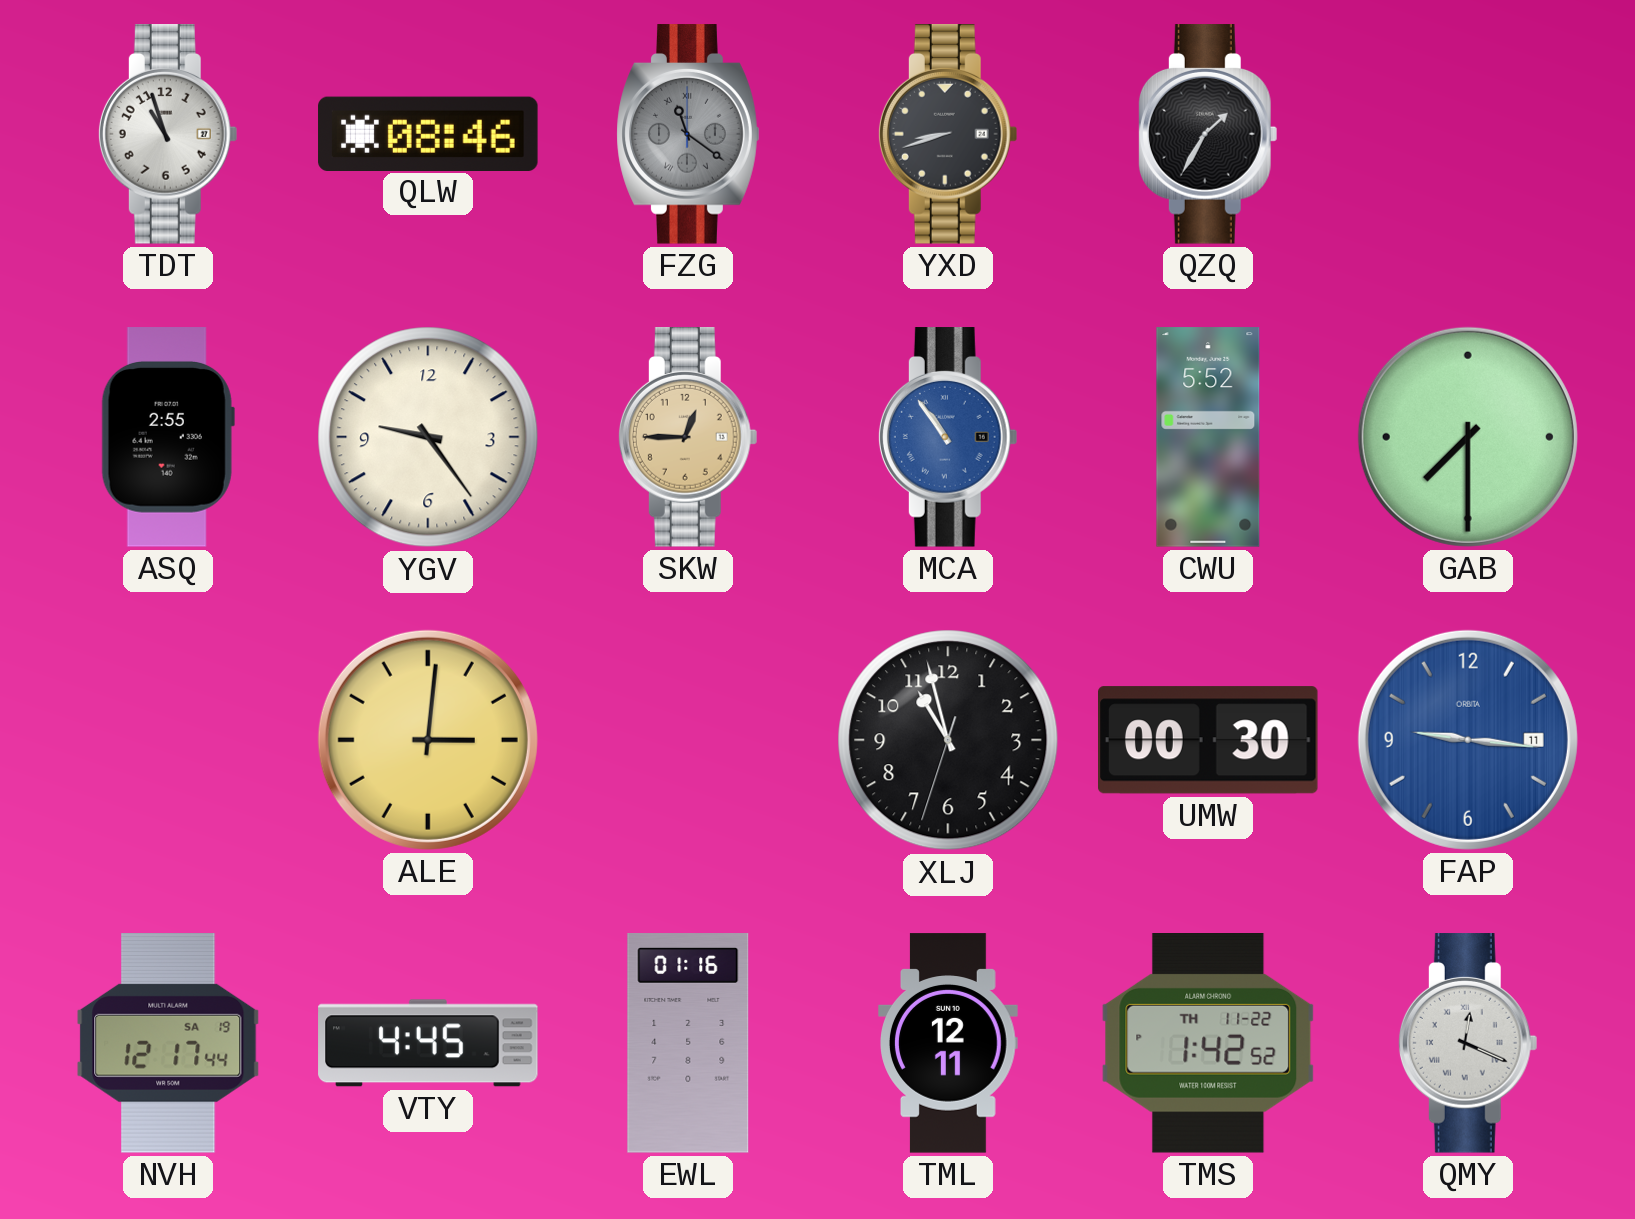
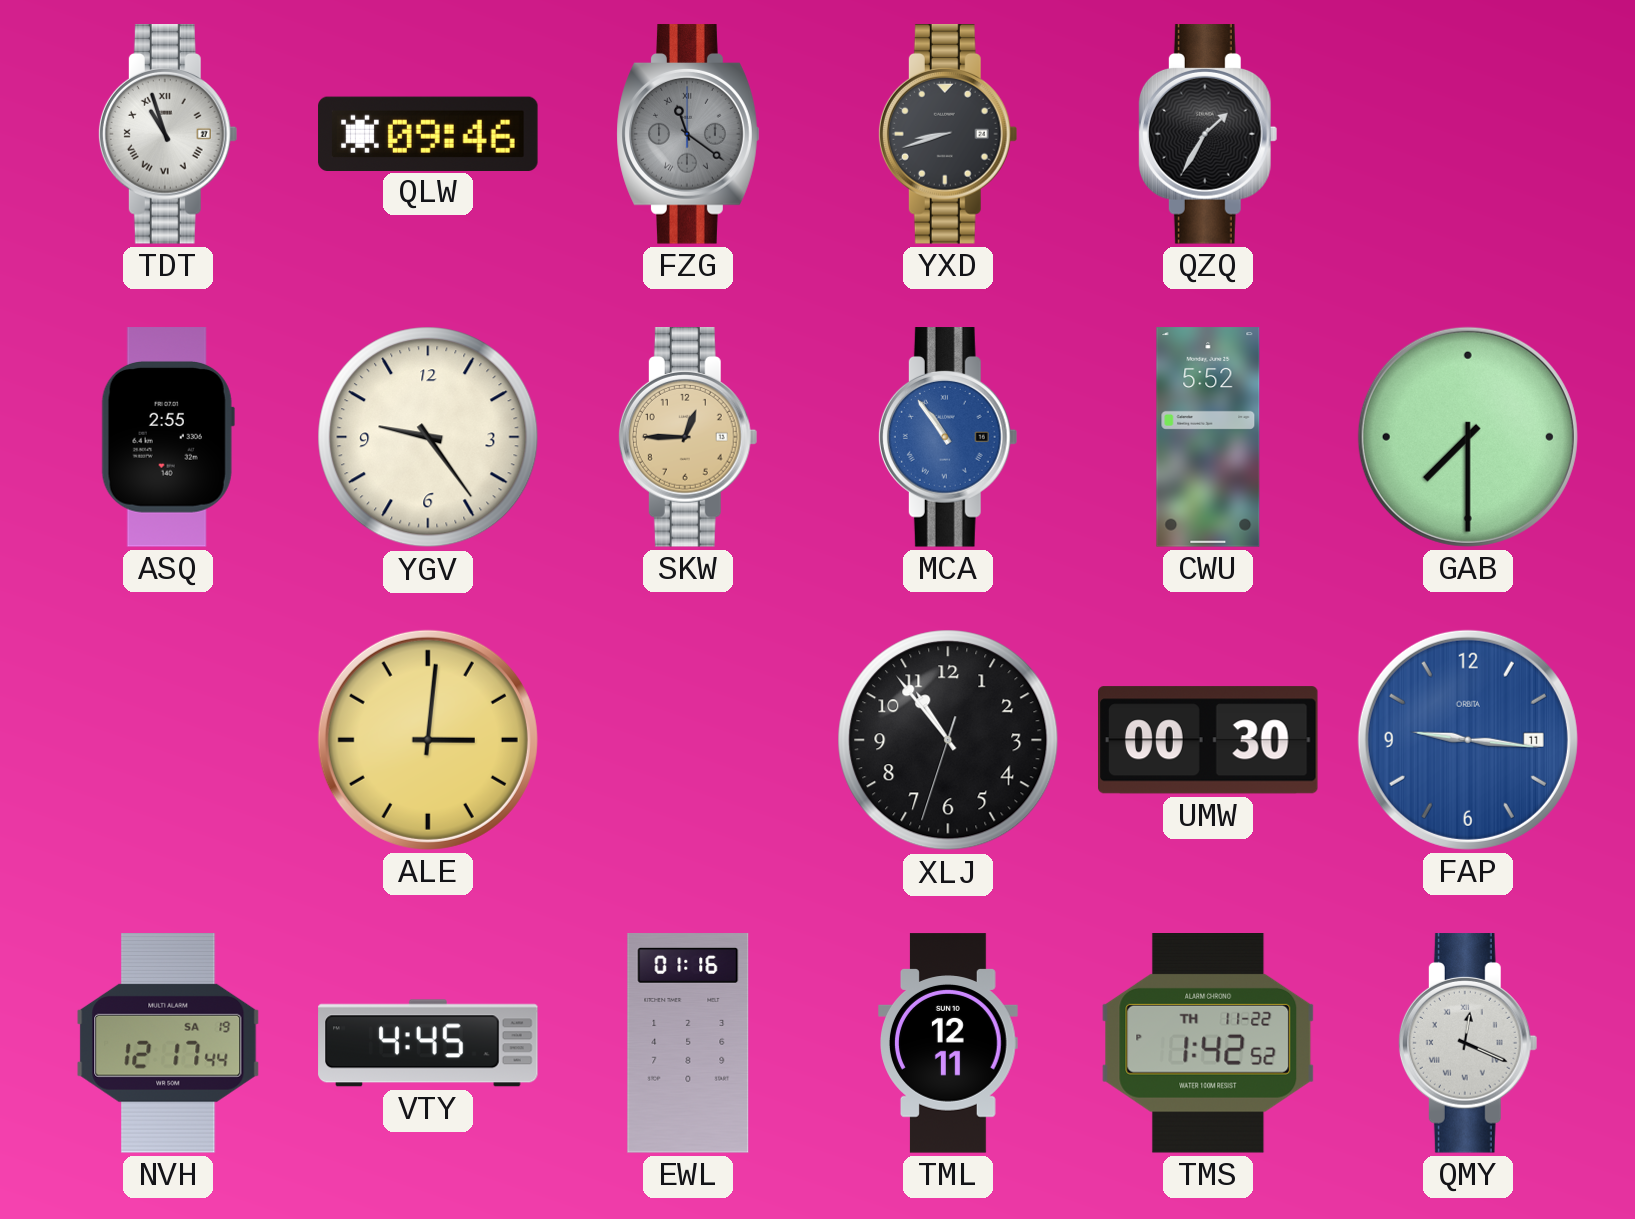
TDT numerals: Arabic -> Roman (168, 134)
QLW: 08:46 -> 09:46 (428, 133)
XLJ: 10:57 -> 10:53 (948, 740)
